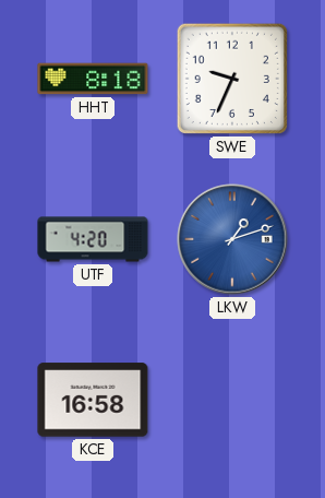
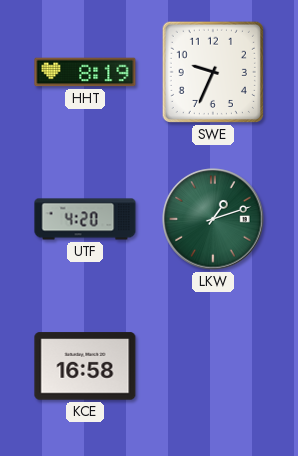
HHT: 8:18 -> 8:19 (85, 72)
LKW dial: blue -> green (213, 219)
